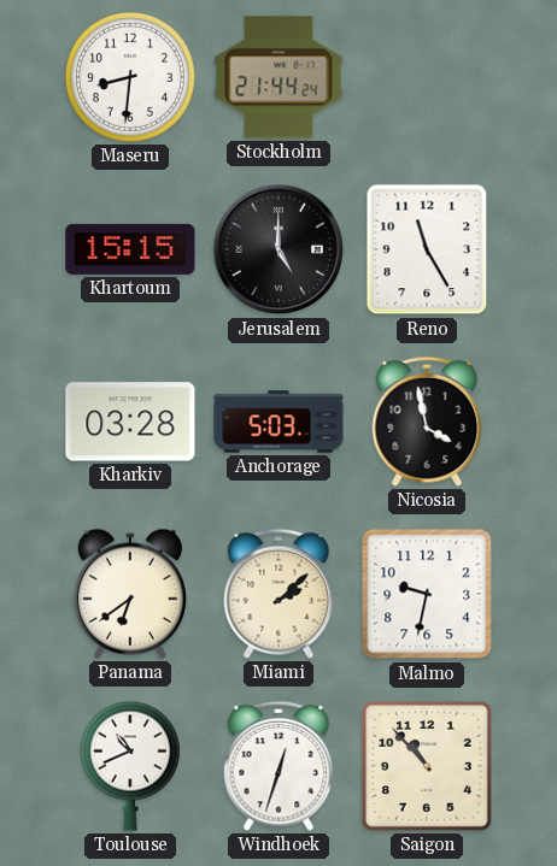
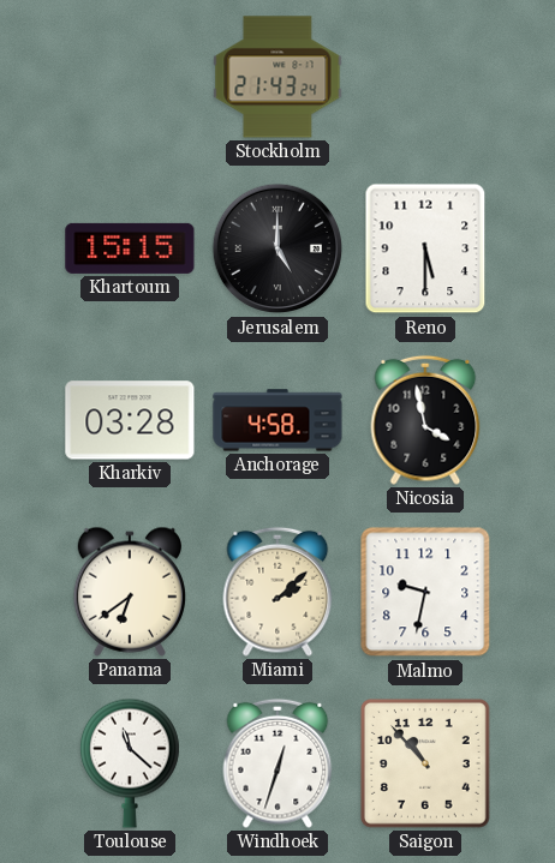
Maseru: 8:31 -> none (130, 77)
Stockholm: 21:44 -> 21:43 (277, 77)
Reno: 11:25 -> 5:30 (425, 248)
Anchorage: 5:03 -> 4:58 (277, 420)
Toulouse: 10:41 -> 11:22 (130, 763)
